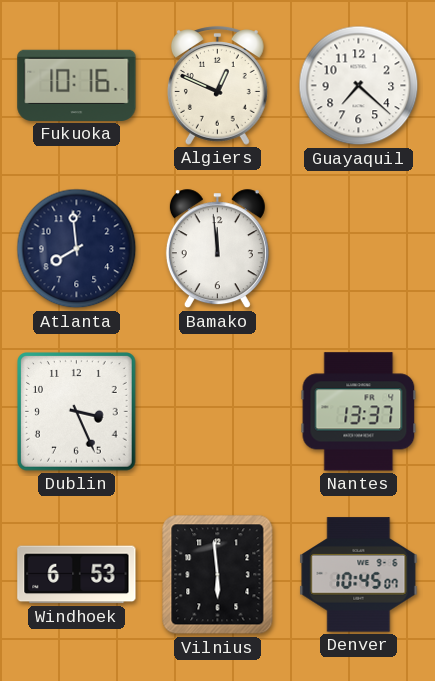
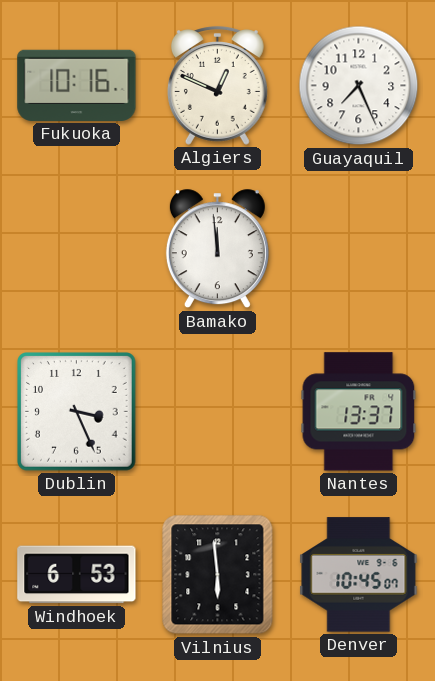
Guayaquil: 7:22 -> 7:26 (359, 86)
Atlanta: 7:59 -> none (77, 249)
